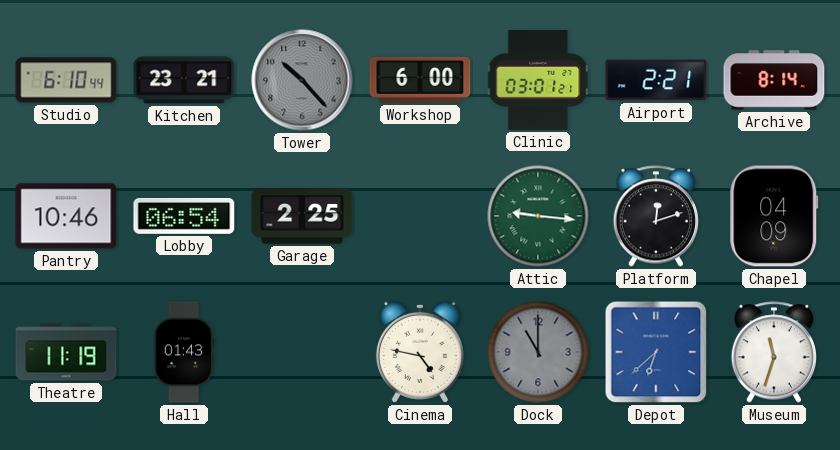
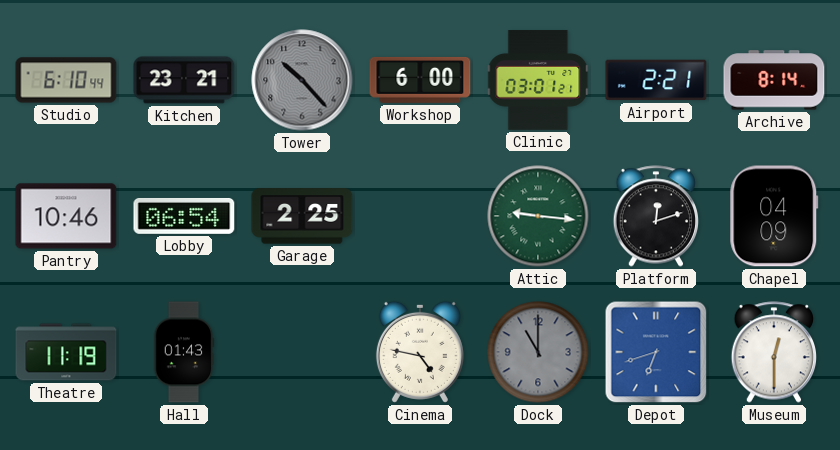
Depot: 6:38 -> 6:42 (656, 352)
Museum: 11:33 -> 12:30 (773, 352)
